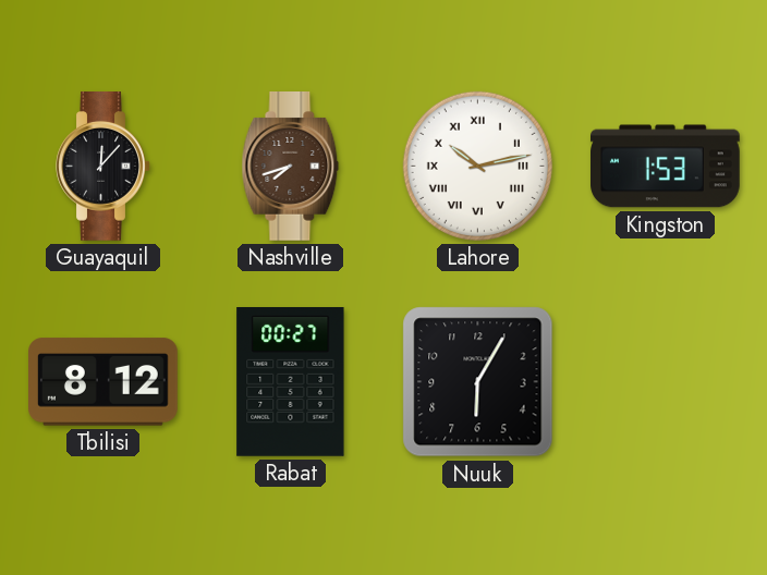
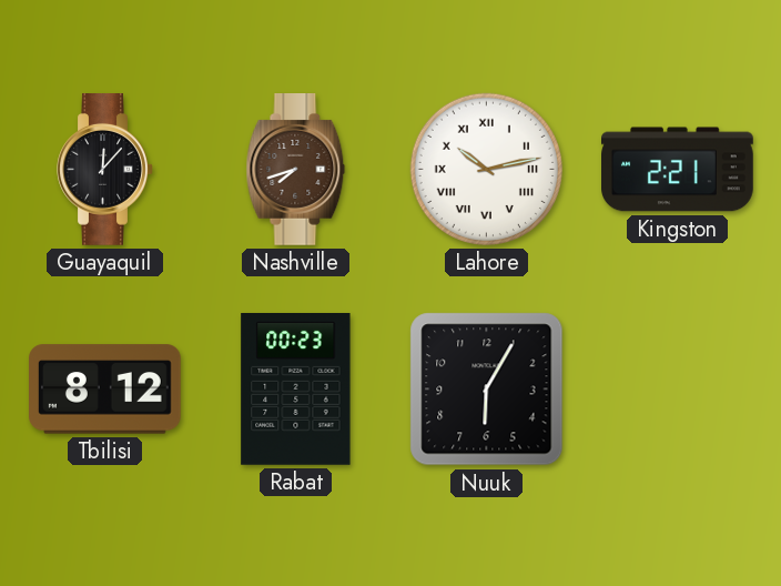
Kingston: 1:53 -> 2:21 (678, 170)
Rabat: 00:27 -> 00:23 (296, 390)
